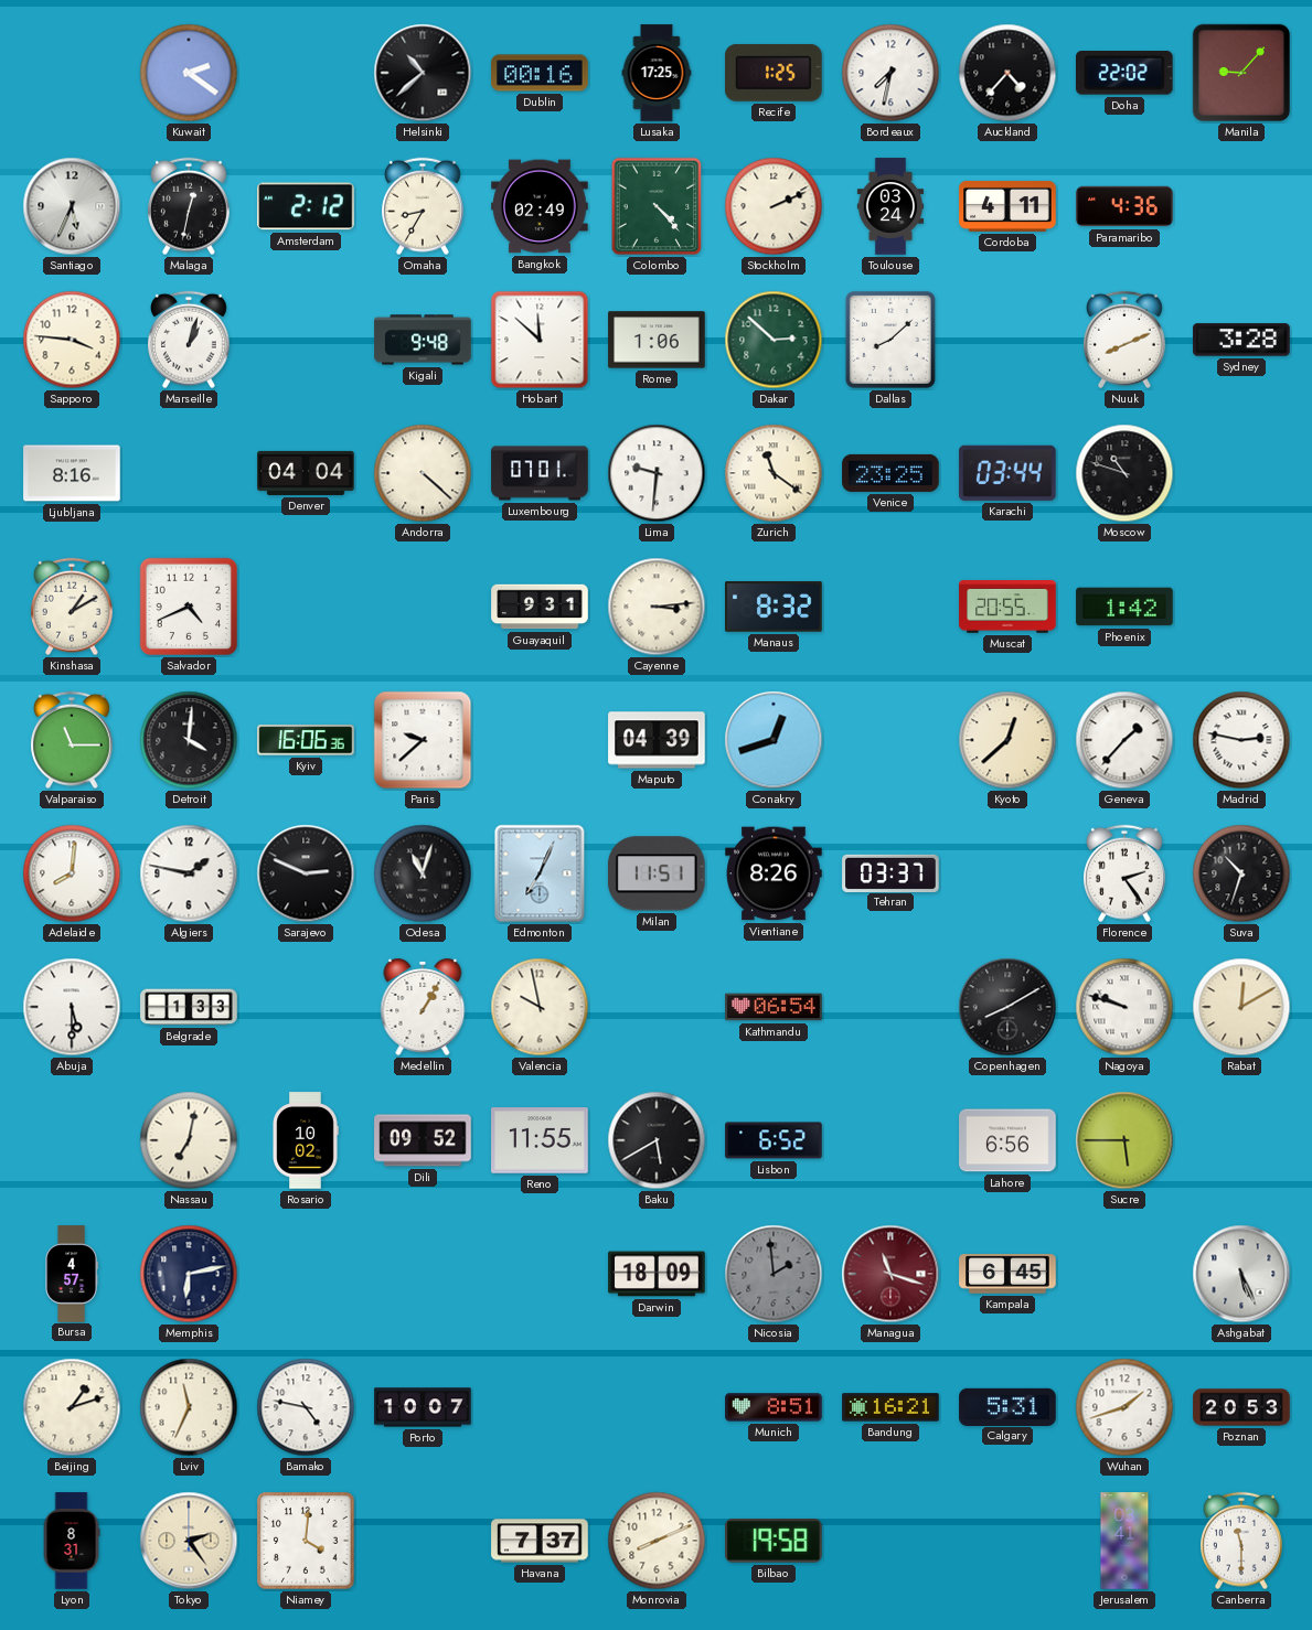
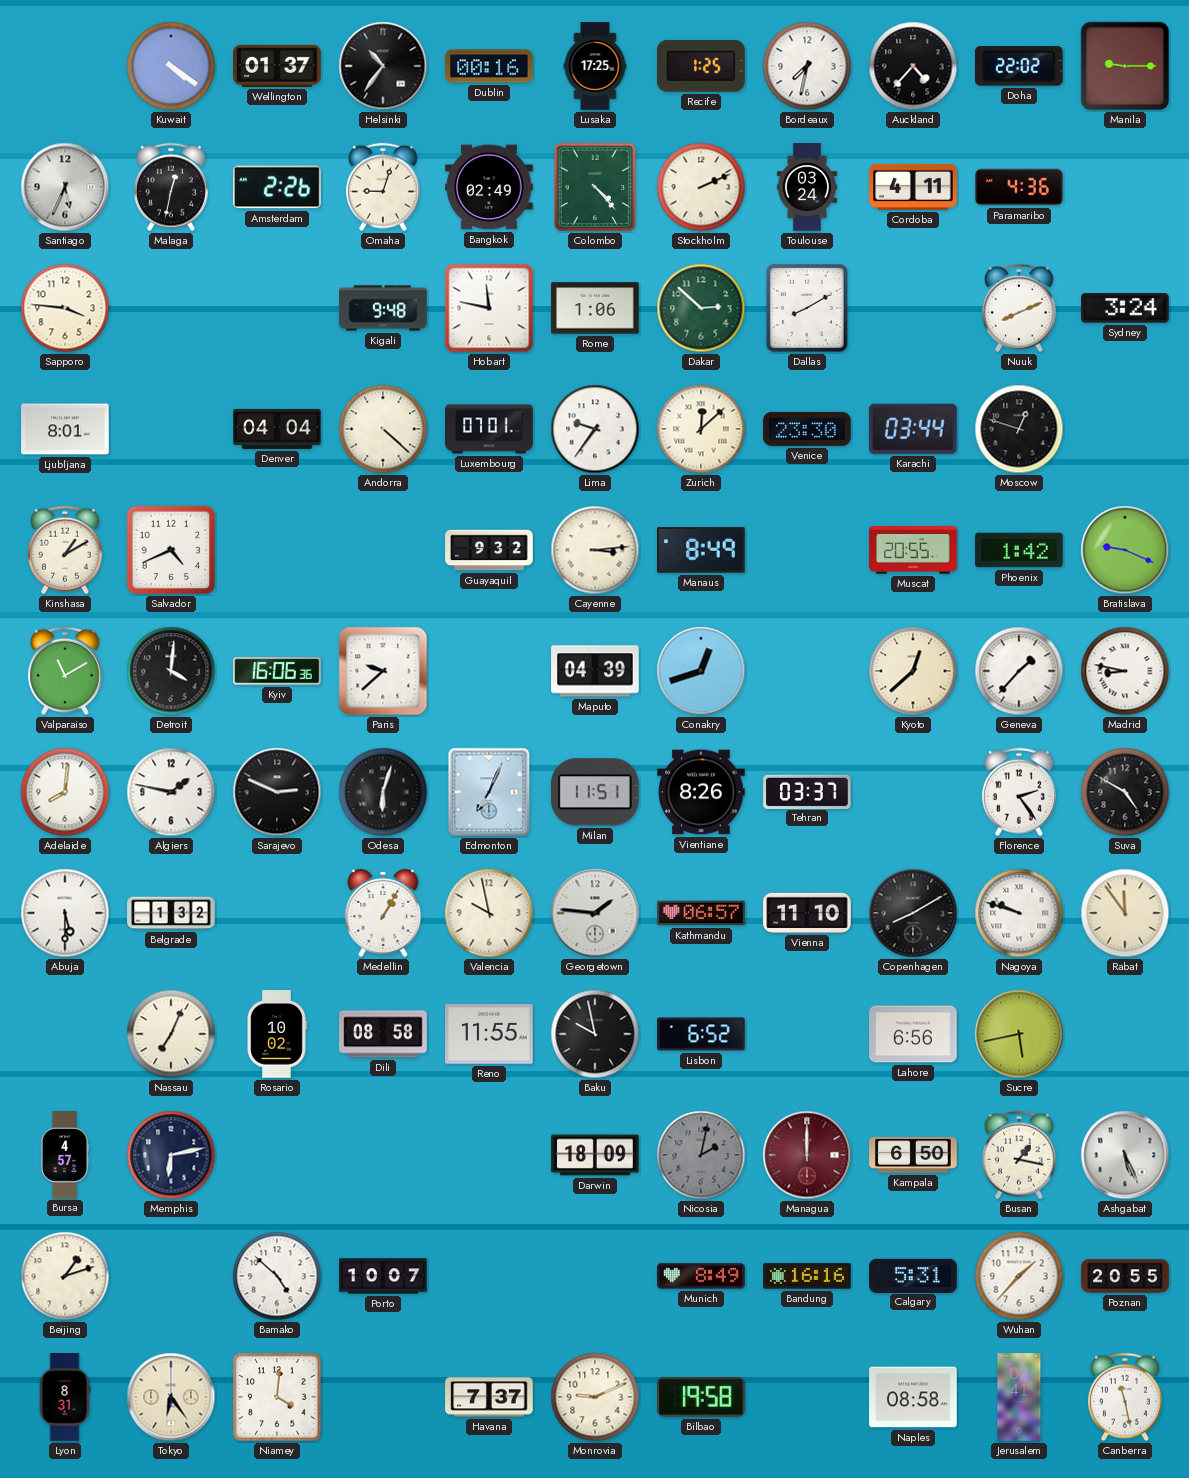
Kuwait: 2:21 -> 4:21 (171, 66)
Wellington: none -> 01:37 (277, 66)
Helsinki: 10:38 -> 10:36 (383, 66)
Manila: 9:07 -> 9:15 (1124, 66)
Amsterdam: 2:12 -> 2:26 (278, 187)
Omaha: 8:35 -> 9:03 (384, 187)
Marseille: 1:03 -> none (190, 340)
Hobart: 11:52 -> 11:47 (489, 308)
Dallas: 8:08 -> 8:10 (807, 308)
Sydney: 3:28 -> 3:24 (1125, 308)
Ljubljana: 8:16 -> 8:01 (65, 429)
Lima: 9:31 -> 9:36 (595, 429)
Zurich: 11:21 -> 12:08 (701, 429)
Venice: 23:25 -> 23:30 (807, 429)
Moscow: 10:48 -> 12:48 (1019, 429)
Guayaquil: 9:31 -> 9:32 (489, 550)
Manaus: 8:32 -> 8:49 (701, 550)
Bratislava: none -> 9:19 (1125, 550)
Valparaiso: 11:15 -> 11:10 (66, 671)
Madrid: 2:47 -> 8:47 (1125, 671)
Odesa: 11:03 -> 6:03 (383, 792)
Suva: 10:33 -> 4:50 (1125, 792)
Belgrade: 1:33 -> 1:32 (171, 913)
Georgetown: none -> 1:46 (595, 913)
Kathmandu: 06:54 -> 06:57 (701, 913)
Vienna: none -> 11:10 (807, 913)
Rabat: 12:10 -> 11:54 (1125, 913)
Nassau: 7:02 -> 7:04 (171, 1034)
Dili: 09:52 -> 08:58 (383, 1034)
Baku: 5:40 -> 9:58 (595, 1034)
Sucre: 5:45 -> 5:43 (1019, 1034)
Nicosia: 1:59 -> 2:02 (701, 1155)
Managua: 11:18 -> 12:00 (807, 1155)
Kampala: 6:45 -> 6:50 (913, 1155)
Busan: none -> 1:17 (1020, 1155)
Lviv: 11:34 -> none (189, 1407)
Bamako: 4:47 -> 4:52 (277, 1276)
Munich: 8:51 -> 8:49 (701, 1276)
Bandung: 16:21 -> 16:16 (807, 1276)
Wuhan: 1:42 -> 1:37 (1019, 1276)
Poznan: 20:53 -> 20:55 (1125, 1276)
Tokyo: 2:24 -> 6:24 (171, 1397)
Monrovia: 8:11 -> 9:11 (595, 1397)
Naples: none -> 08:58 (913, 1397)
Canberra: 11:30 -> 11:28 (1126, 1397)
